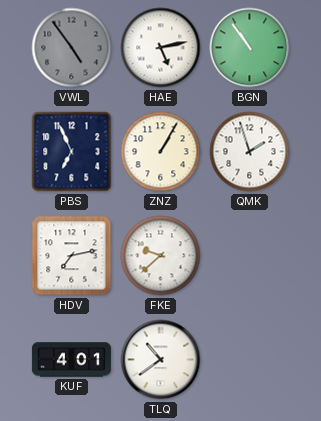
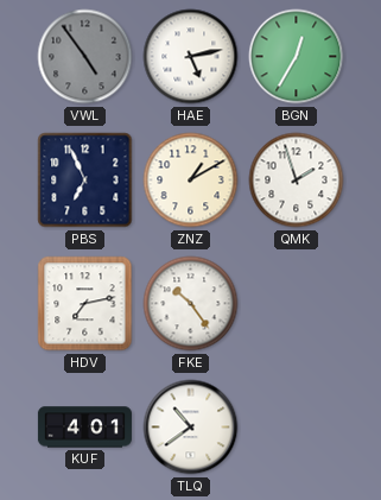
BGN: 10:54 -> 12:35 (297, 57)
ZNZ: 1:05 -> 1:10 (191, 181)
FKE: 9:38 -> 10:24 (191, 304)
